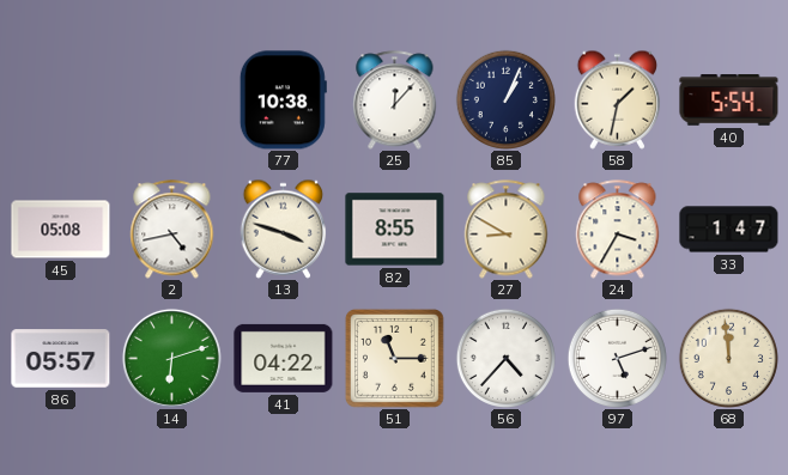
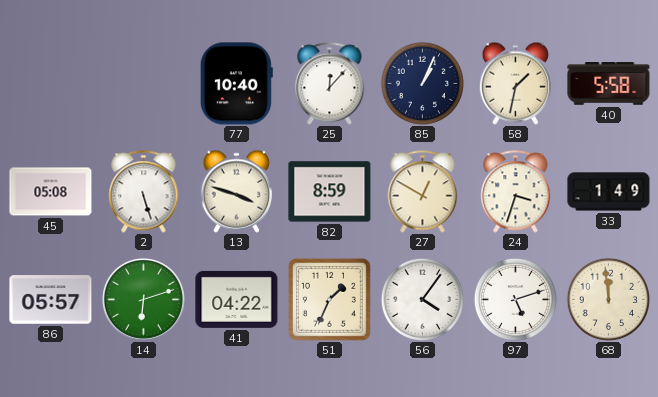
77: 10:38 -> 10:40 (236, 84)
40: 5:54 -> 5:58 (609, 84)
2: 4:43 -> 5:27 (144, 192)
82: 8:55 -> 8:59 (330, 192)
27: 8:50 -> 12:50 (423, 192)
24: 3:35 -> 3:33 (516, 192)
33: 1:47 -> 1:49 (609, 192)
51: 11:15 -> 1:34 (329, 299)
56: 4:37 -> 4:06 (422, 299)
